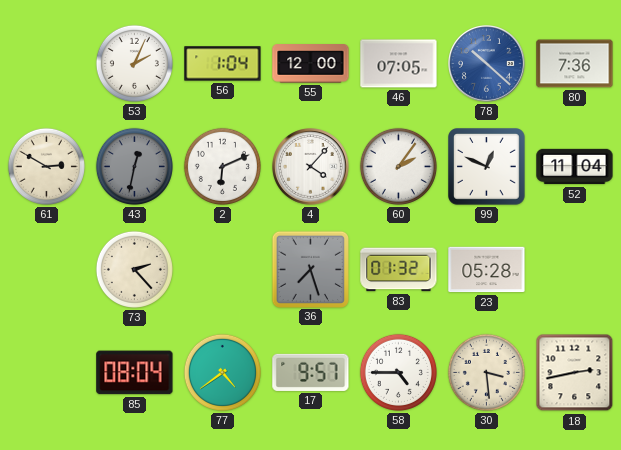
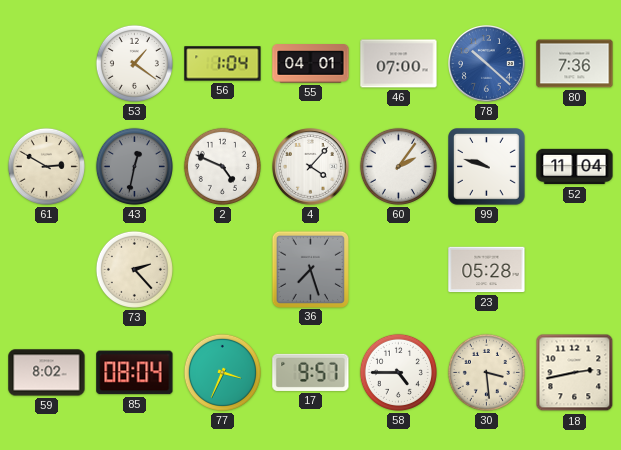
53: 2:04 -> 1:21 (134, 63)
55: 12:00 -> 04:01 (311, 64)
46: 07:05 -> 07:00 (399, 64)
2: 6:11 -> 4:49 (222, 166)
99: 12:49 -> 9:48 (487, 167)
83: 01:32 -> none (399, 270)
59: none -> 8:02 (47, 373)
77: 4:39 -> 3:34 (222, 372)
